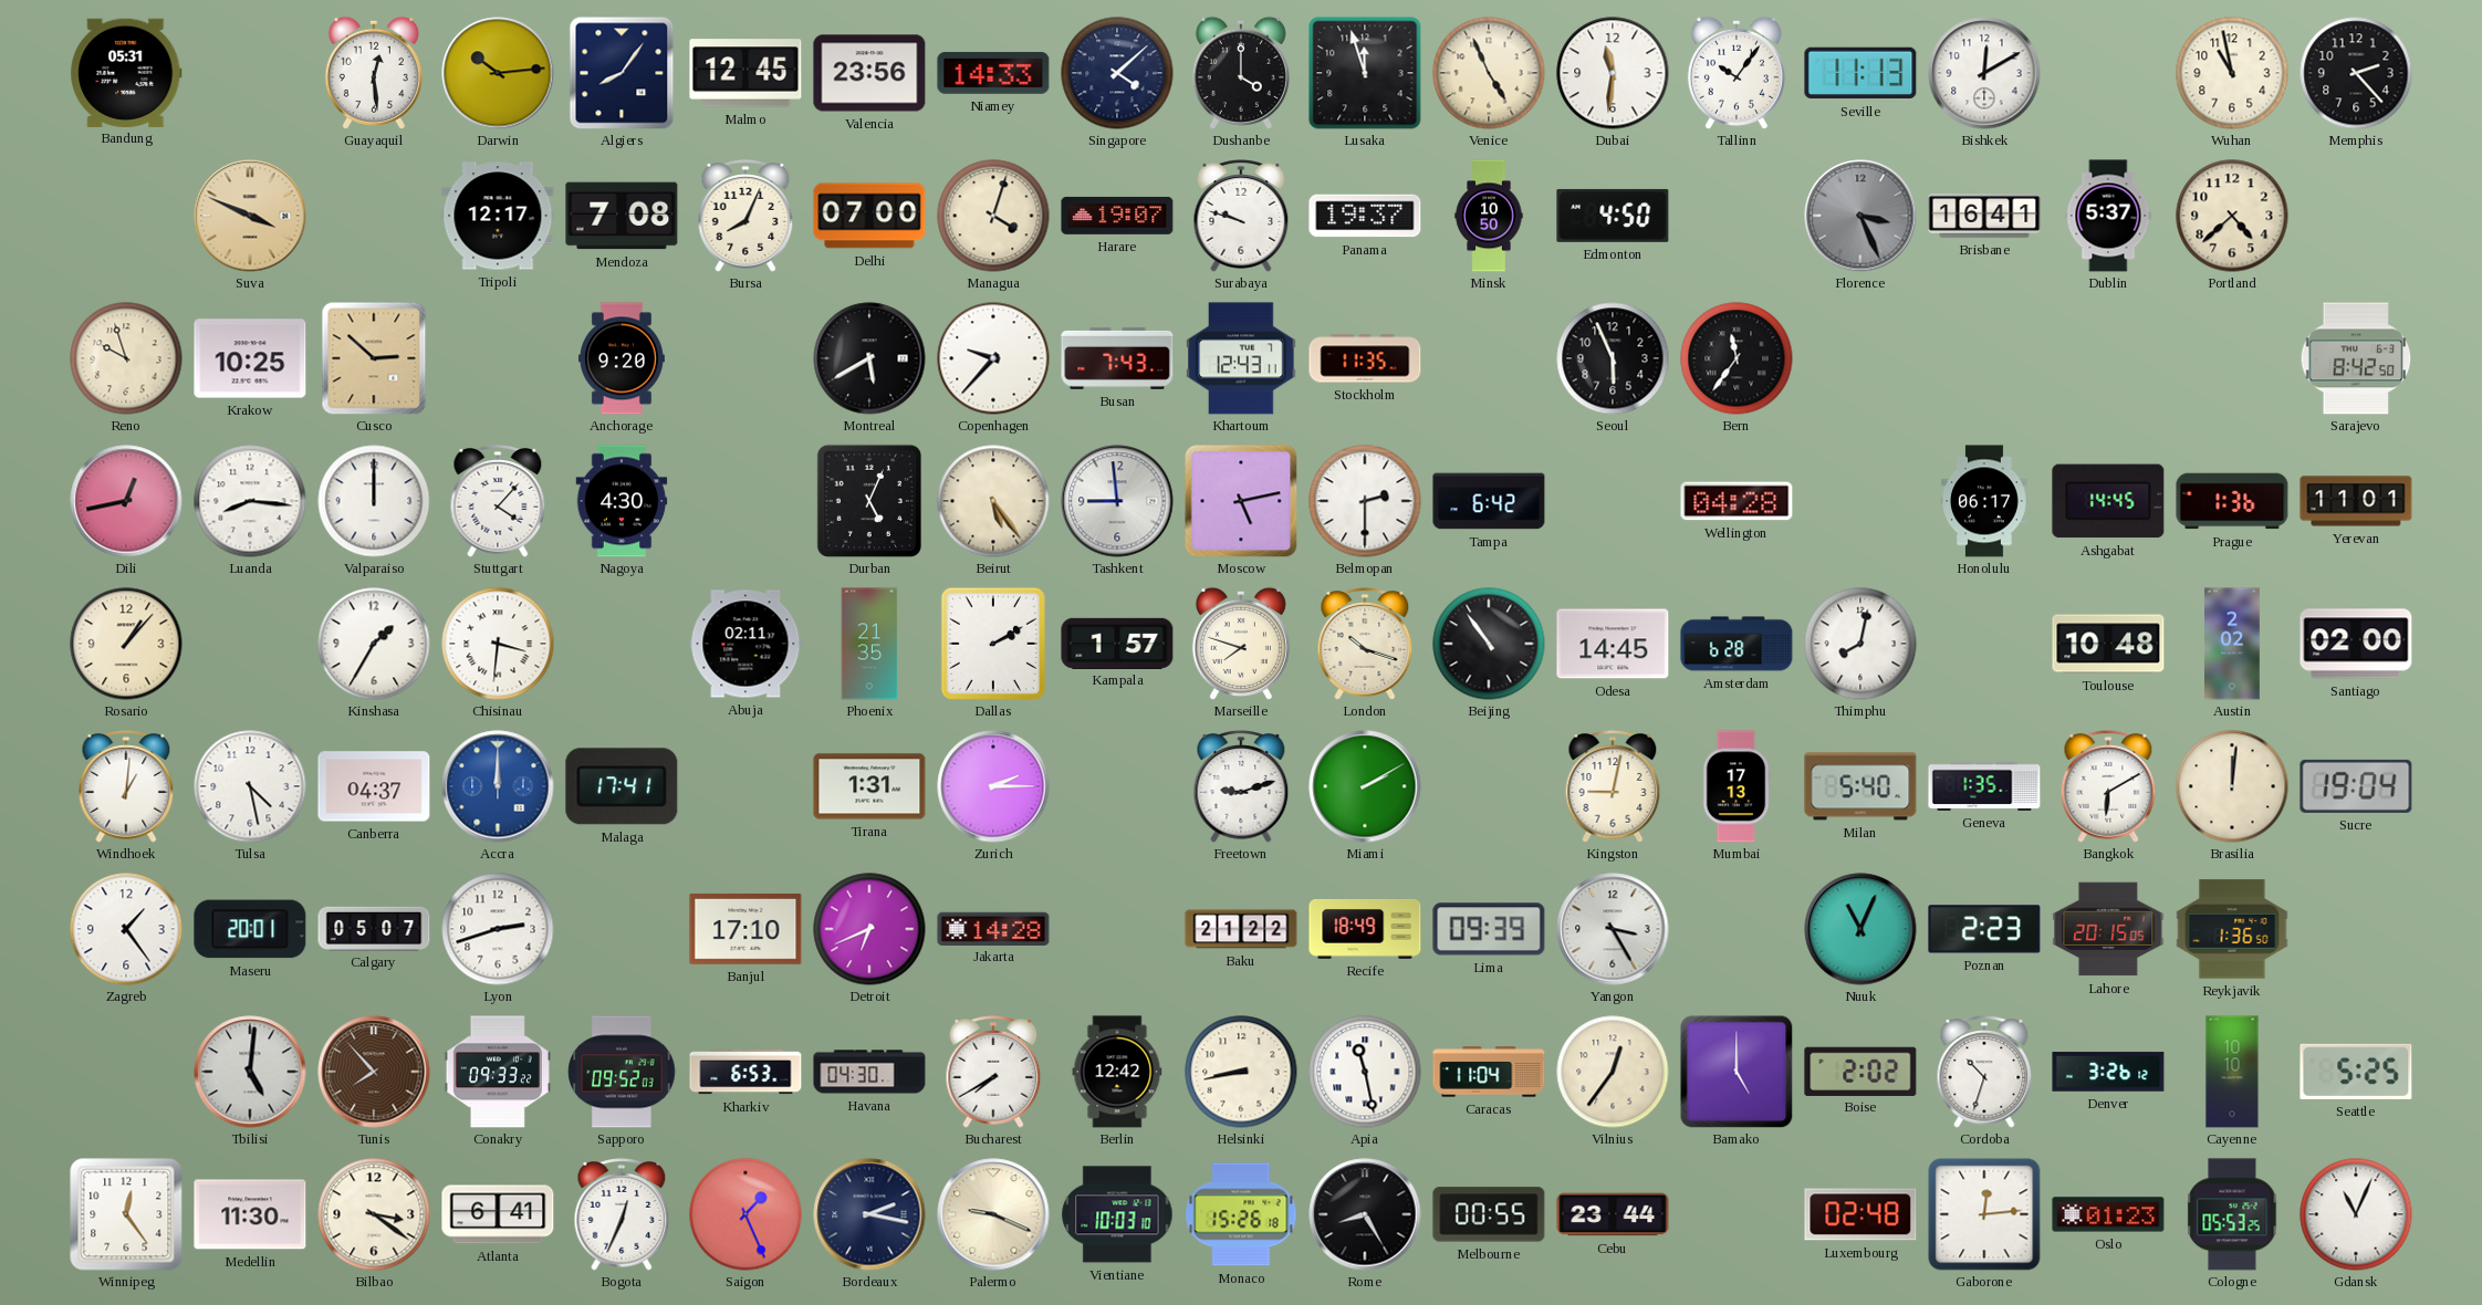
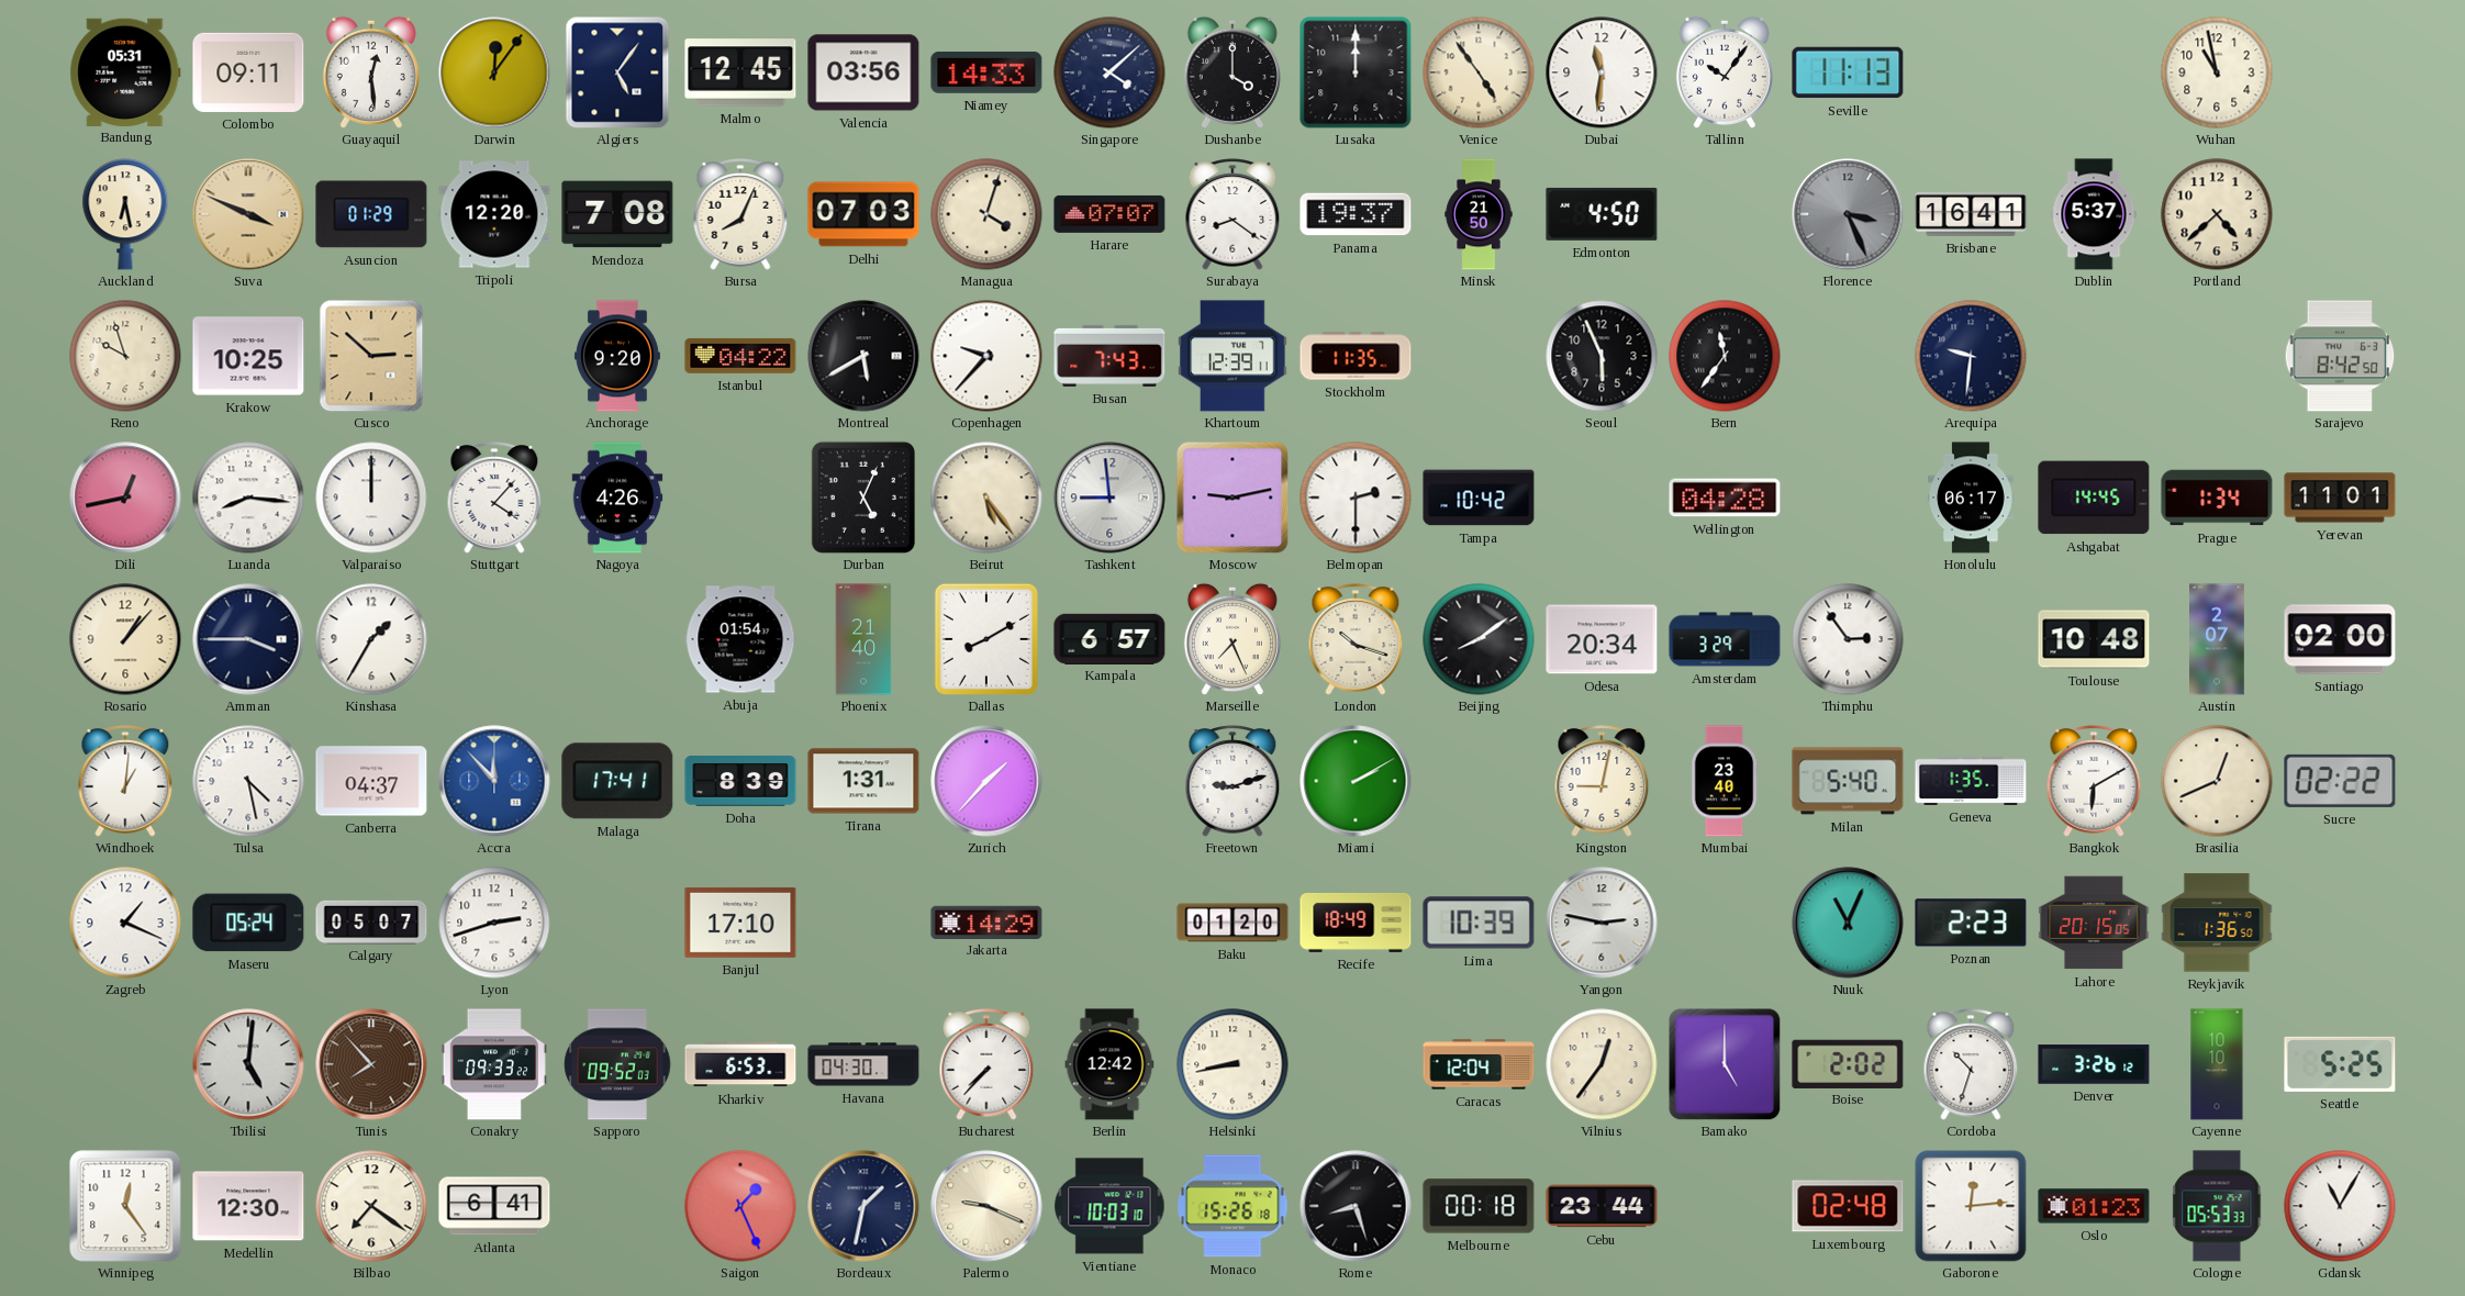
Colombo: none -> 09:11 (248, 72)
Darwin: 10:14 -> 12:06 (494, 72)
Algiers: 8:06 -> 5:06 (617, 72)
Valencia: 23:56 -> 03:56 (863, 72)
Lusaka: 11:57 -> 12:00 (1356, 72)
Venice: 4:56 -> 4:54 (1479, 72)
Bishkek: 12:10 -> none (1984, 73)
Memphis: 2:23 -> none (2356, 73)
Auckland: none -> 6:28 (125, 214)
Asuncion: none -> 01:29 (371, 214)
Tripoli: 12:17 -> 12:20 (494, 214)
Delhi: 07:00 -> 07:03 (863, 214)
Harare: 19:07 -> 07:07 (1109, 214)
Surabaya: 9:48 -> 8:21 (1232, 214)
Minsk: 10:50 -> 21:50 (1479, 214)
Istanbul: none -> 04:22 (740, 356)
Khartoum: 12:43 -> 12:39 (1232, 356)
Arequipa: none -> 9:31 (1971, 356)
Nagoya: 4:30 -> 4:26 (617, 498)
Moscow: 5:13 -> 9:13 (1232, 498)
Tampa: 6:42 -> 10:42 (1479, 498)
Prague: 1:36 -> 1:34 (2217, 498)
Amman: none -> 3:45 (248, 639)
Chisinau: 3:31 -> none (498, 644)
Abuja: 02:11 -> 01:54 (740, 639)
Phoenix: 21:35 -> 21:40 (863, 639)
Dallas: 2:10 -> 8:10 (986, 639)
Kampala: 1:57 -> 6:57 (1109, 638)
Marseille: 7:48 -> 7:26 (1232, 639)
Beijing: 10:54 -> 8:09 (1479, 639)
Odesa: 14:45 -> 20:34 (1602, 639)
Amsterdam: 6:28 -> 3:29 (1725, 639)
Thimphu: 8:02 -> 2:54 (1848, 639)
Austin: 2:02 -> 2:07 (2217, 639)
Accra: 12:00 -> 11:53 (494, 781)
Doha: none -> 8:39 (740, 782)
Zurich: 2:15 -> 1:37 (986, 781)
Mumbai: 17:13 -> 23:40 (1725, 781)
Brasilia: 12:01 -> 12:41 (2217, 781)
Sucre: 19:04 -> 02:22 (2340, 781)
Zagreb: 1:24 -> 1:19 (125, 923)
Maseru: 20:01 -> 05:24 (248, 923)
Detroit: 6:41 -> none (869, 929)
Jakarta: 14:28 -> 14:29 (986, 921)
Baku: 21:22 -> 01:20 (1232, 923)
Lima: 09:39 -> 10:39 (1479, 923)
Yangon: 3:25 -> 2:47 (1602, 923)
Bucharest: 7:40 -> 7:37 (986, 1064)
Apia: 11:28 -> none (1365, 1072)
Caracas: 11:04 -> 12:04 (1479, 1064)
Medellin: 11:30 -> 12:30 (248, 1206)
Bilbao: 3:21 -> 7:21 (371, 1206)
Bogota: 12:34 -> none (622, 1214)
Bordeaux: 2:17 -> 1:32 (863, 1206)
Rome: 8:25 -> 8:27 (1356, 1206)
Melbourne: 00:55 -> 00:18 (1479, 1206)
Cologne: 05:53:25 -> 05:53:33 (2217, 1206)
Gdansk: 11:04 -> 11:05 (2340, 1206)
